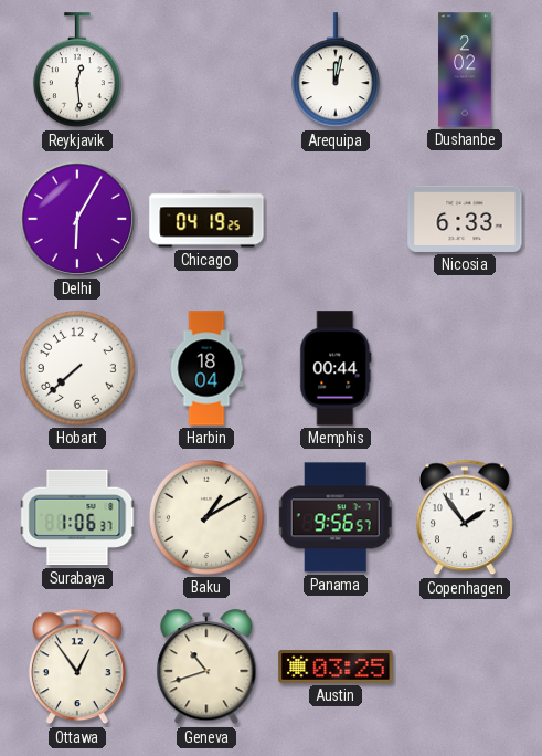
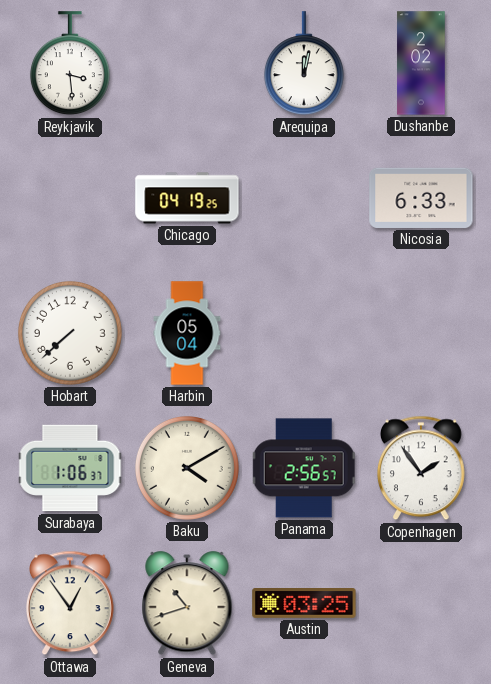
Reykjavik: 12:29 -> 3:29 (70, 64)
Delhi: 6:05 -> none (77, 219)
Harbin: 18:04 -> 05:04 (187, 333)
Memphis: 00:44 -> none (336, 368)
Baku: 1:10 -> 4:10 (187, 468)
Panama: 9:56 -> 2:56 (304, 468)
